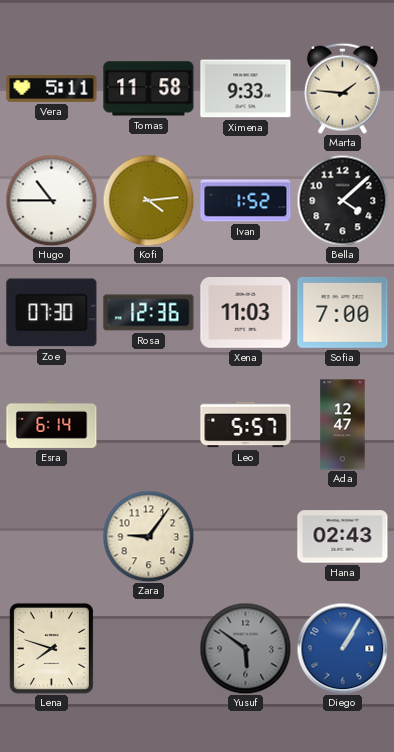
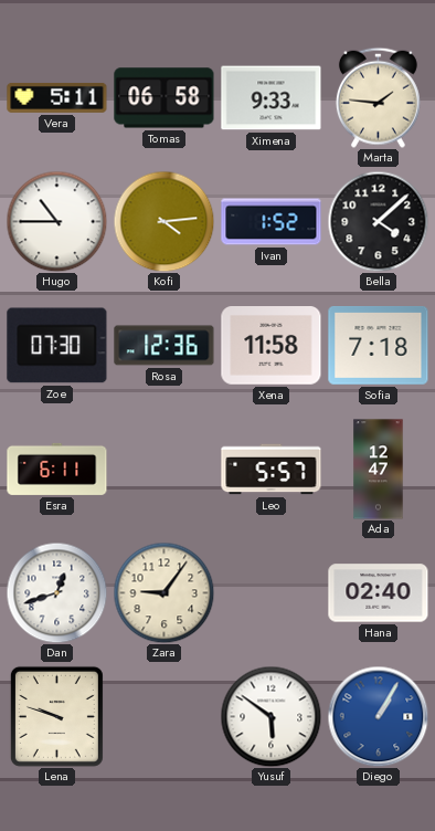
Tomas: 11:58 -> 06:58 (165, 98)
Xena: 11:03 -> 11:58 (272, 346)
Sofia: 7:00 -> 7:18 (379, 346)
Esra: 6:14 -> 6:11 (57, 469)
Dan: none -> 12:42 (56, 592)
Hana: 02:43 -> 02:40 (379, 593)
Lena: 7:48 -> 9:48 (56, 716)
Yusuf dial: grey -> white (270, 716)
